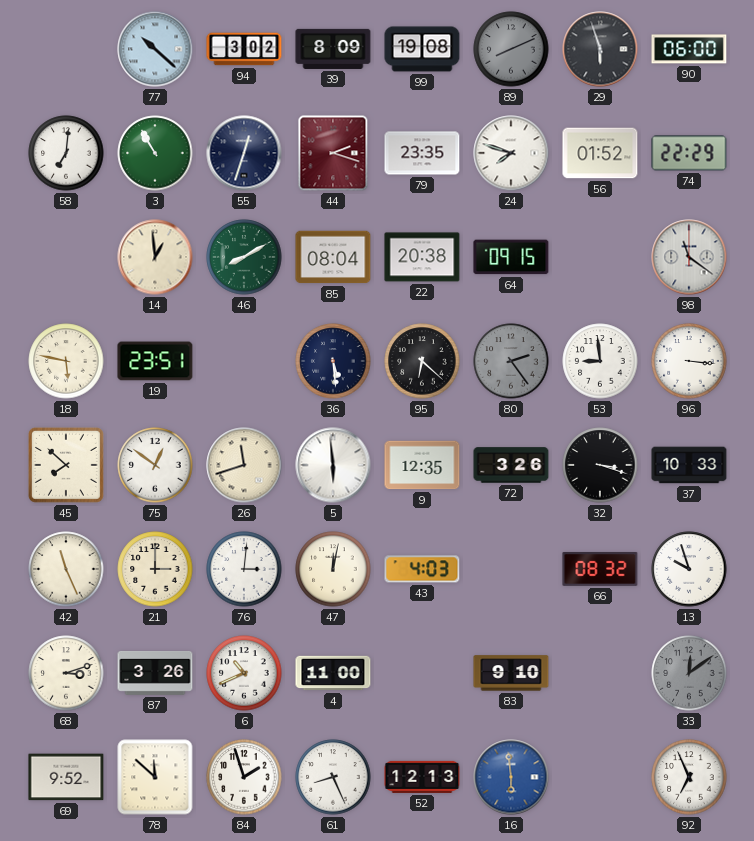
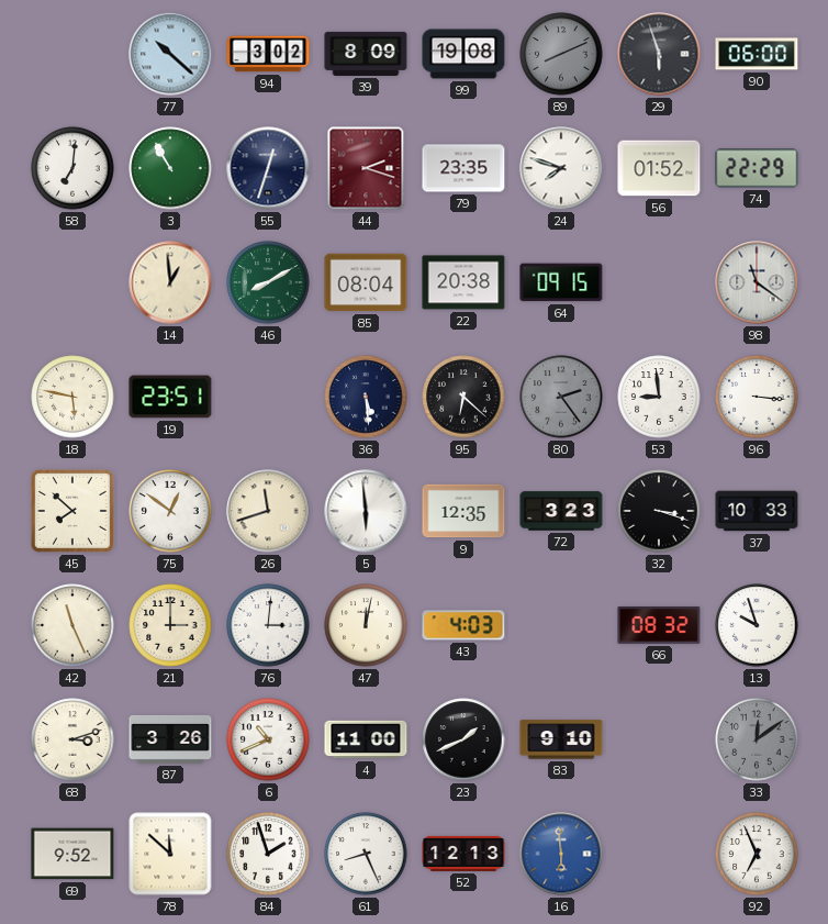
72: 3:26 -> 3:23 (561, 511)
23: none -> 1:41 (463, 739)
